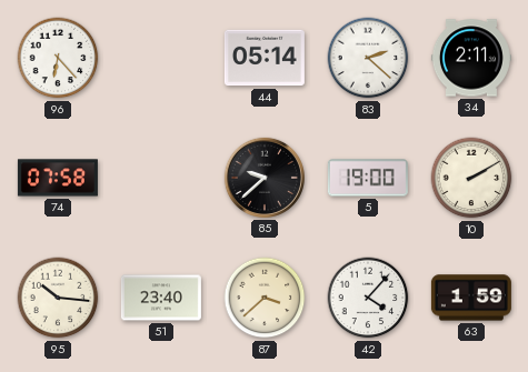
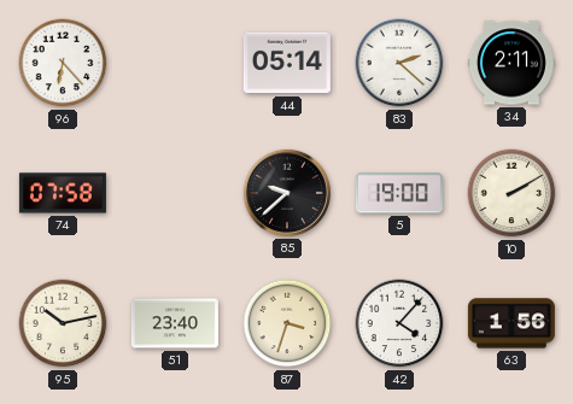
95: 10:16 -> 10:13 (63, 323)
87: 3:38 -> 3:33 (287, 323)
63: 1:59 -> 1:56 (511, 323)
